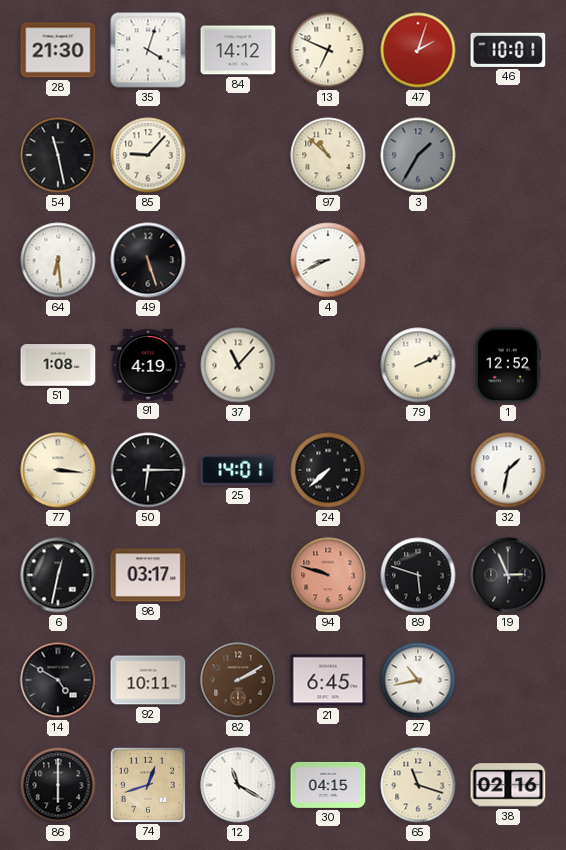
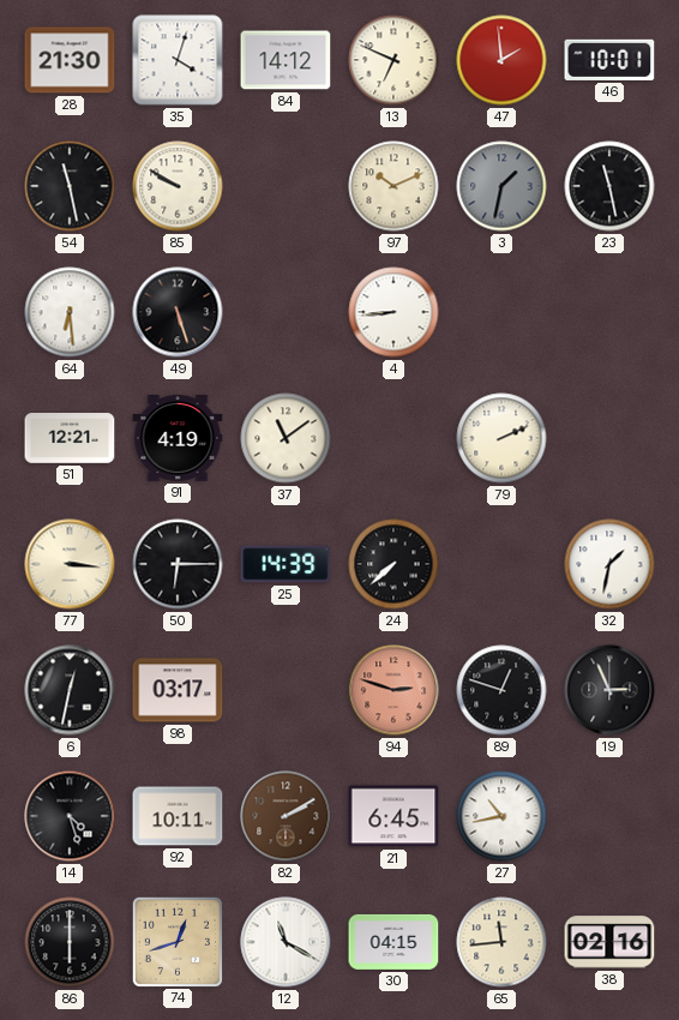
47: 2:03 -> 1:59 (501, 60)
85: 9:07 -> 9:50 (178, 186)
97: 10:52 -> 10:11 (393, 186)
3: 1:35 -> 1:32 (501, 186)
23: none -> 11:28 (609, 186)
4: 8:41 -> 8:44 (393, 312)
51: 1:08 -> 12:21 (70, 438)
37: 11:07 -> 11:09 (286, 438)
1: 12:52 -> none (508, 365)
25: 14:01 -> 14:39 (286, 564)
94: 9:48 -> 2:48 (393, 690)
89: 5:48 -> 12:48 (501, 690)
14: 4:50 -> 4:27 (70, 816)
65: 11:18 -> 11:44 (501, 942)
